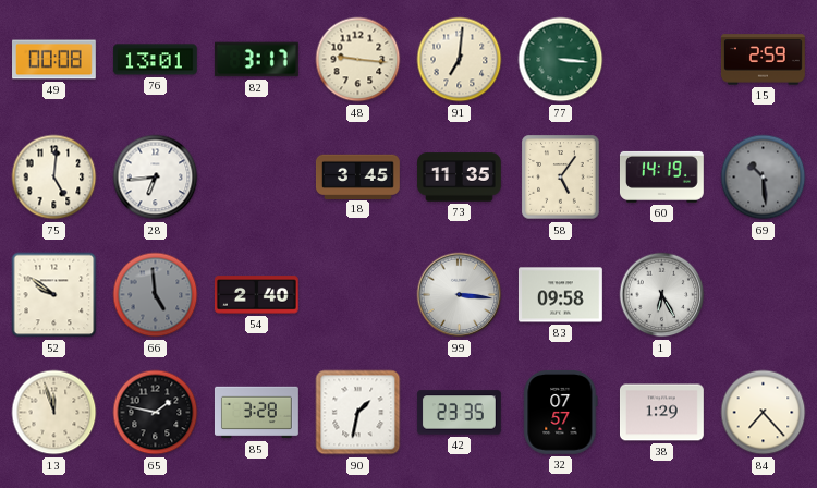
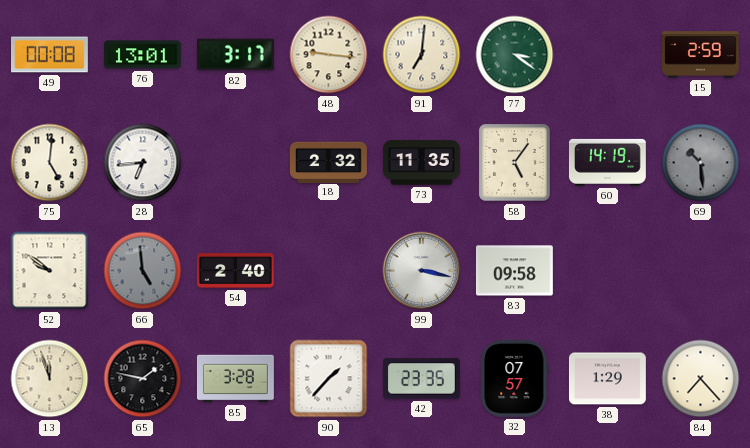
77: 3:16 -> 3:21 (515, 55)
18: 3:45 -> 2:32 (328, 162)
99: 3:16 -> 3:17 (422, 271)
1: 6:25 -> none (662, 295)
90: 1:32 -> 1:37 (329, 379)
